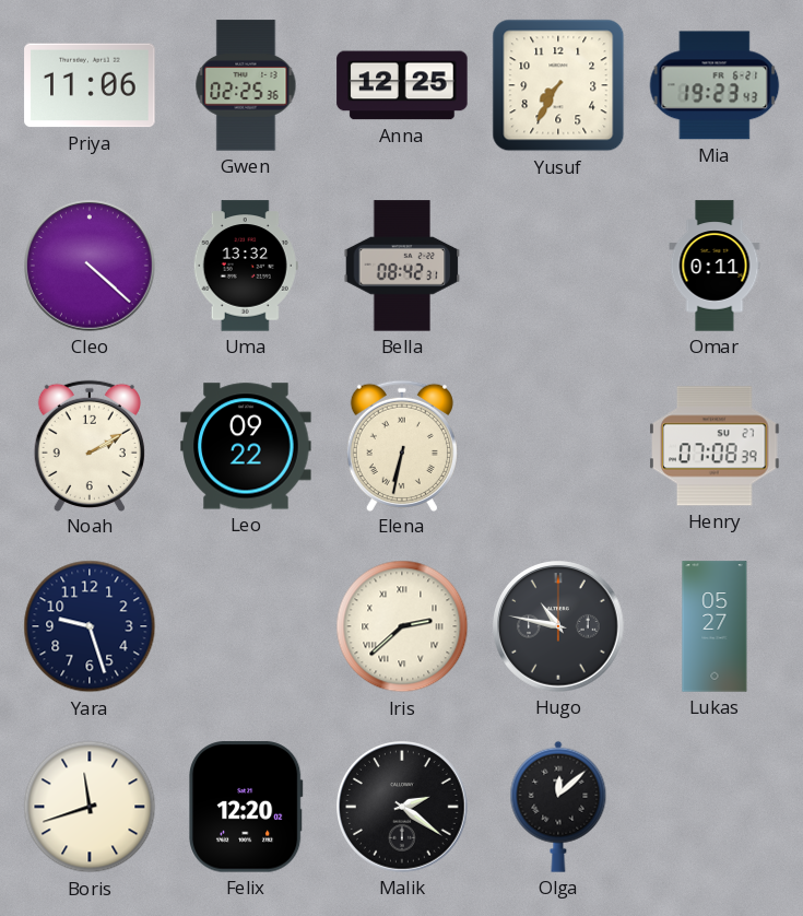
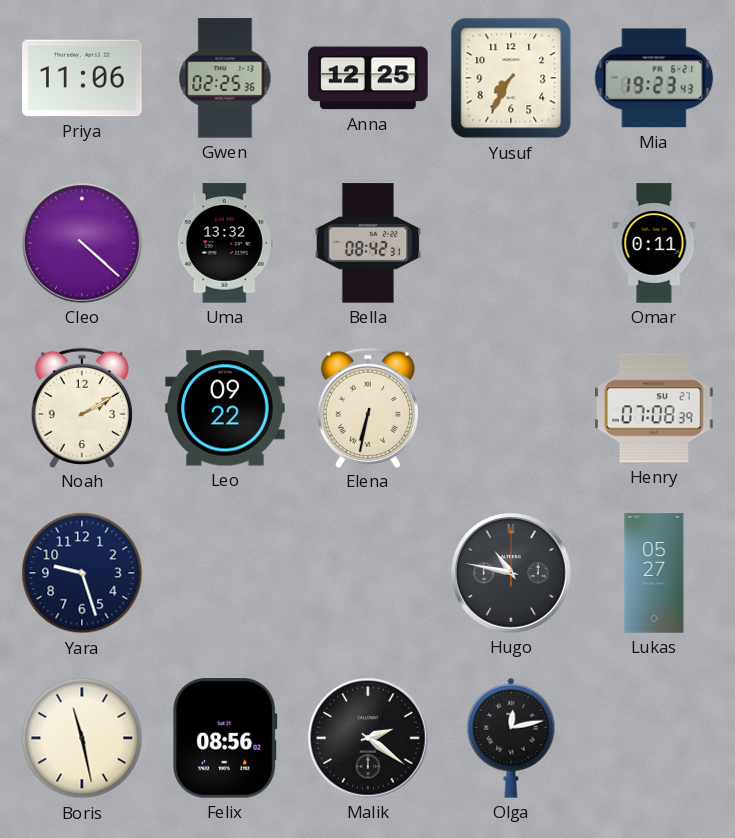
Iris: 2:38 -> none (402, 626)
Boris: 11:42 -> 11:28 (82, 738)
Felix: 12:20 -> 08:56 (225, 738)
Olga: 12:08 -> 12:13 (511, 738)
